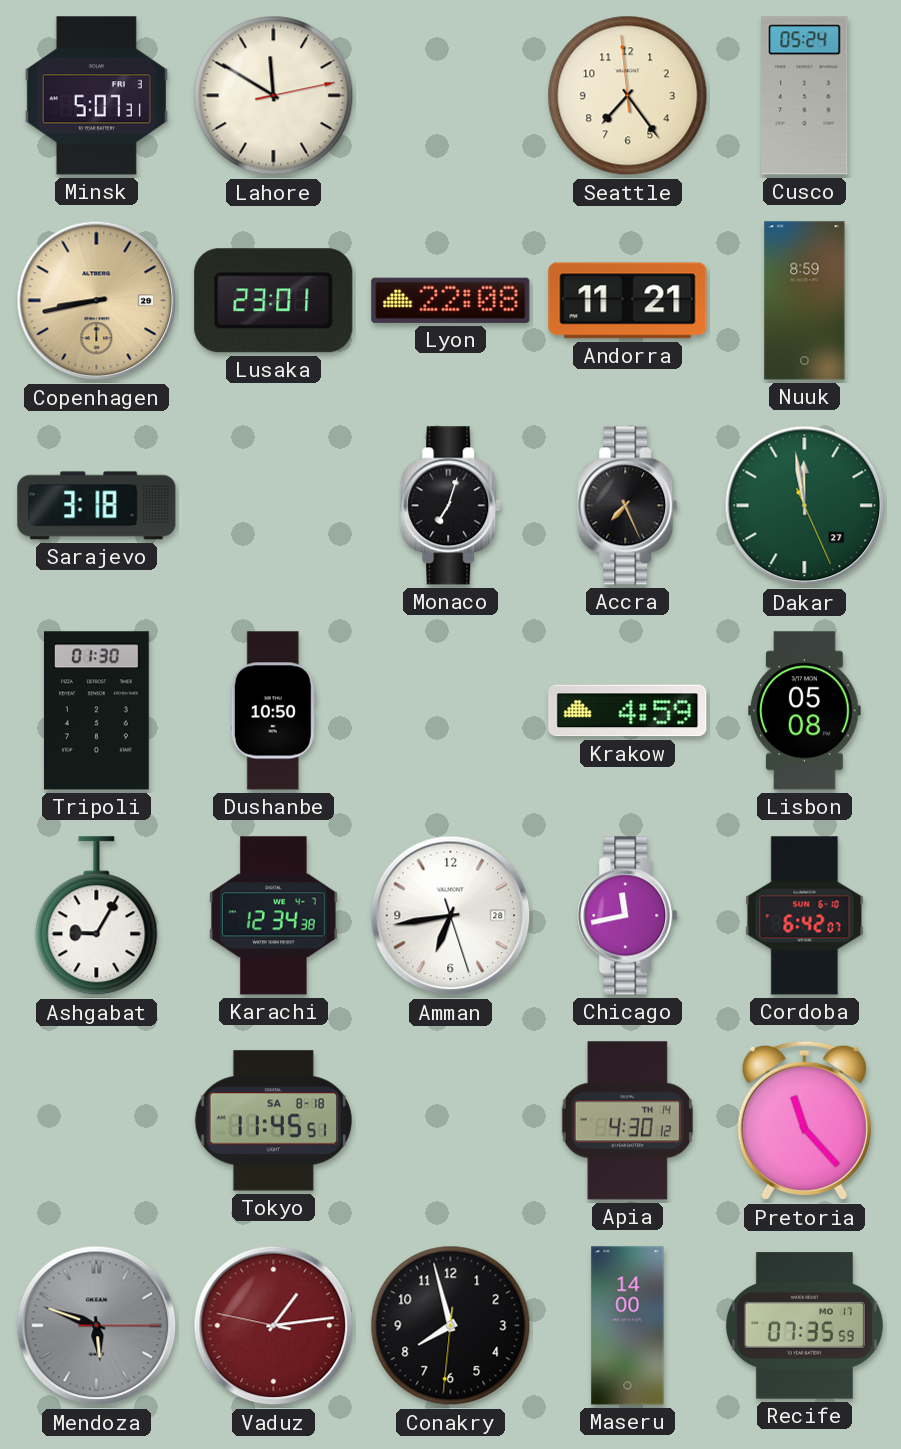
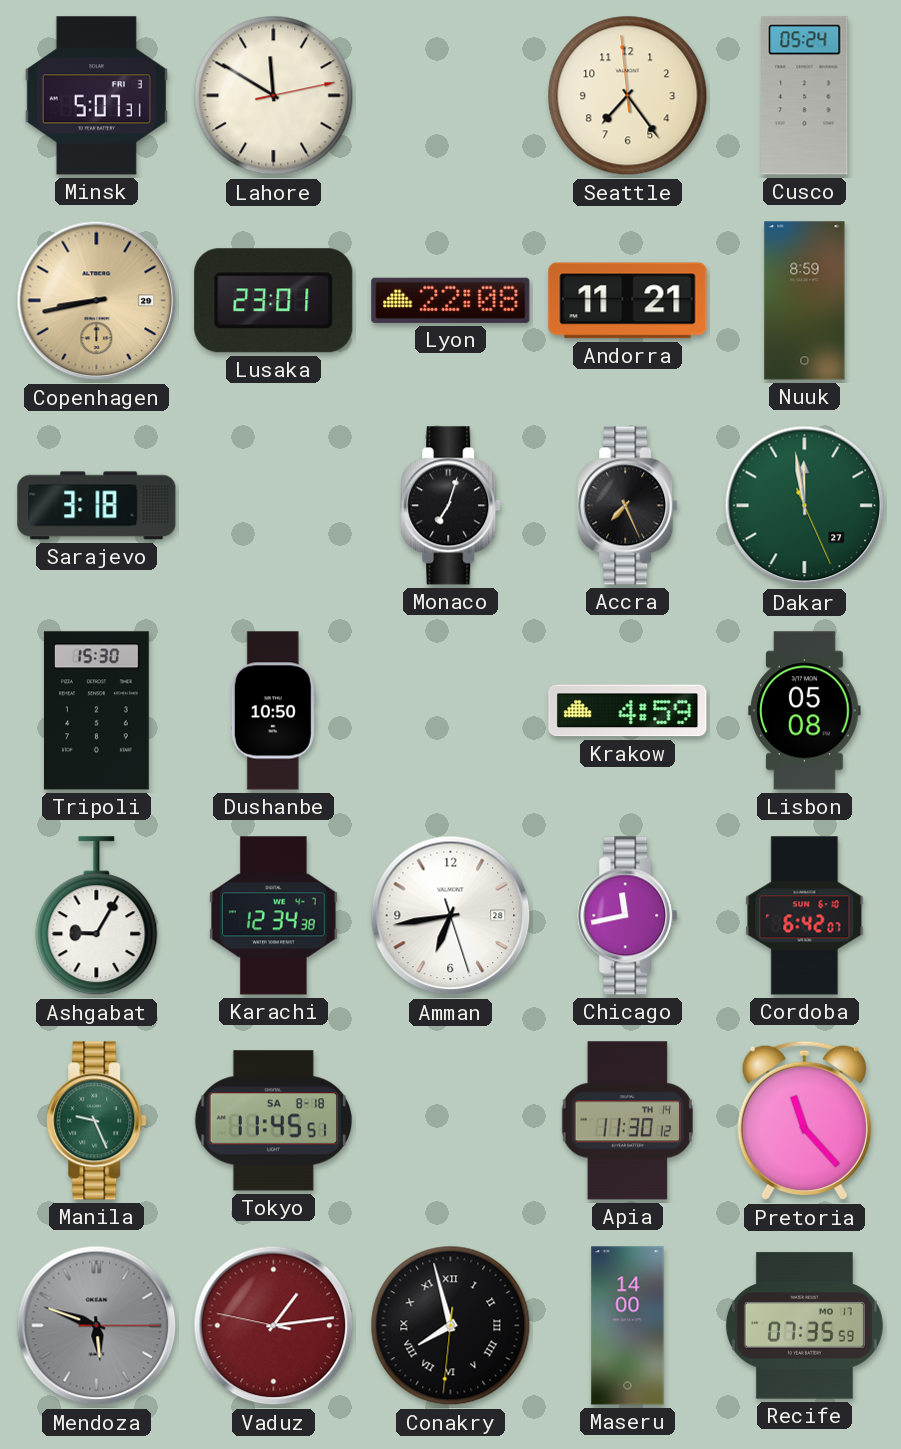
Tripoli: 01:30 -> 15:30 (96, 711)
Manila: none -> 9:26 (97, 1121)
Apia: 4:30 -> 11:30 (627, 1121)
Conakry numerals: Arabic -> Roman (451, 1326)
